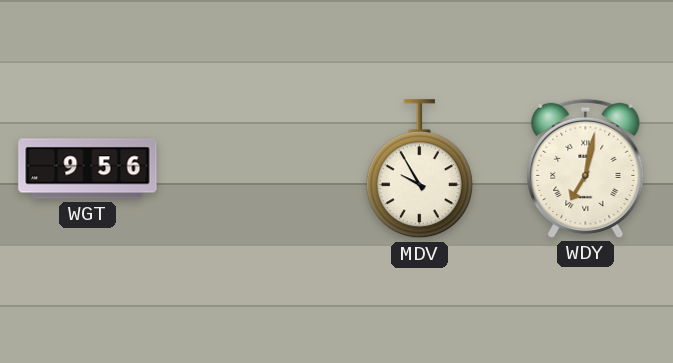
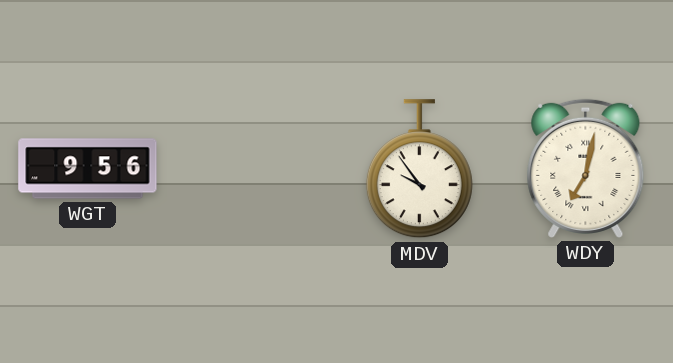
MDV: 9:55 -> 9:54 (419, 169)
